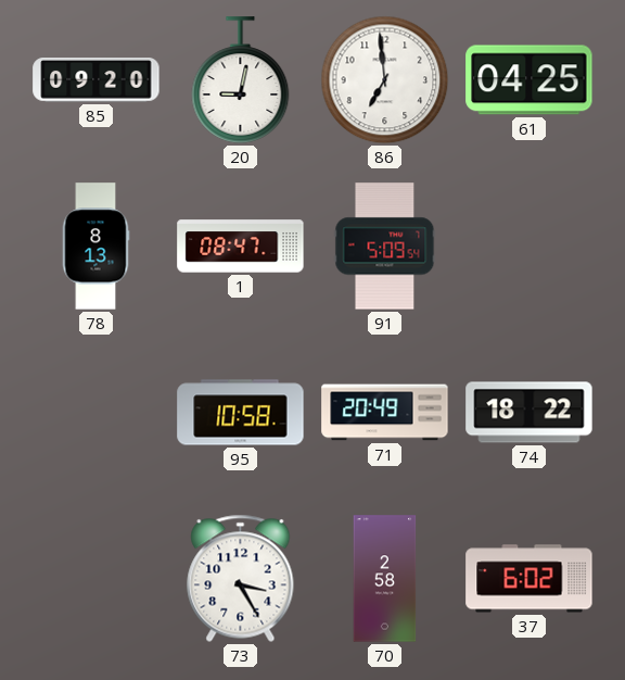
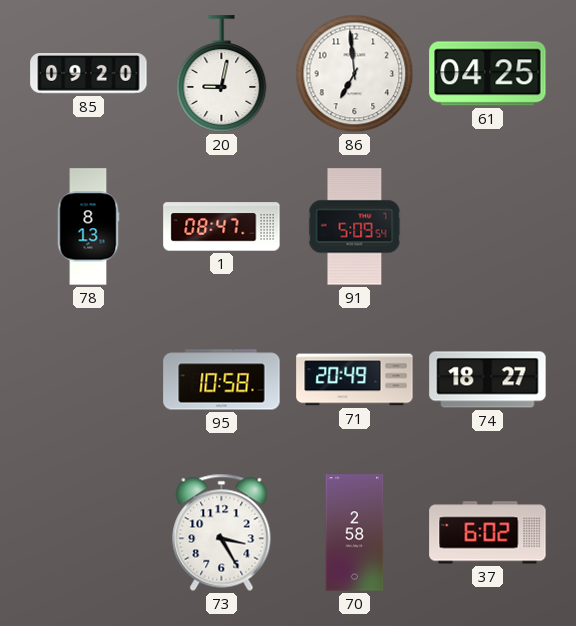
74: 18:22 -> 18:27 (488, 380)
